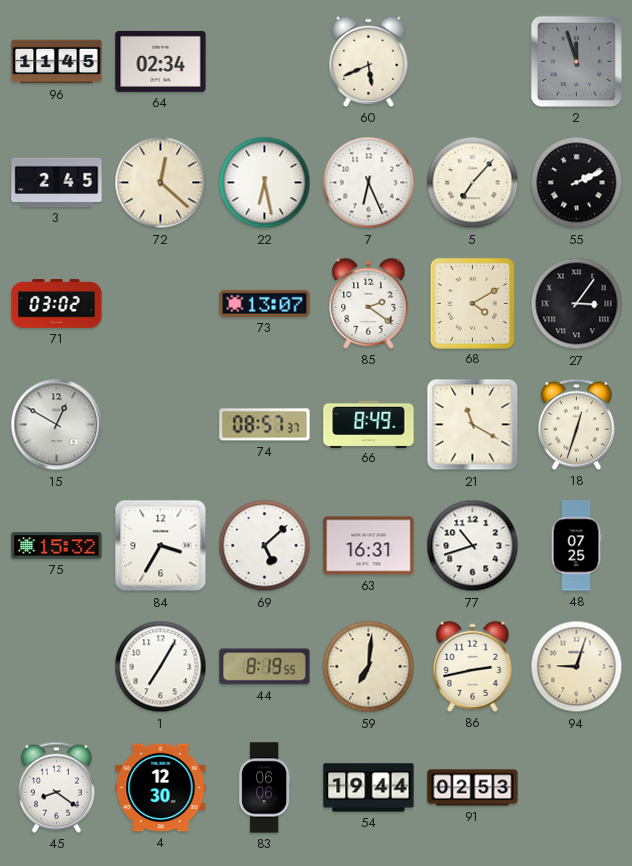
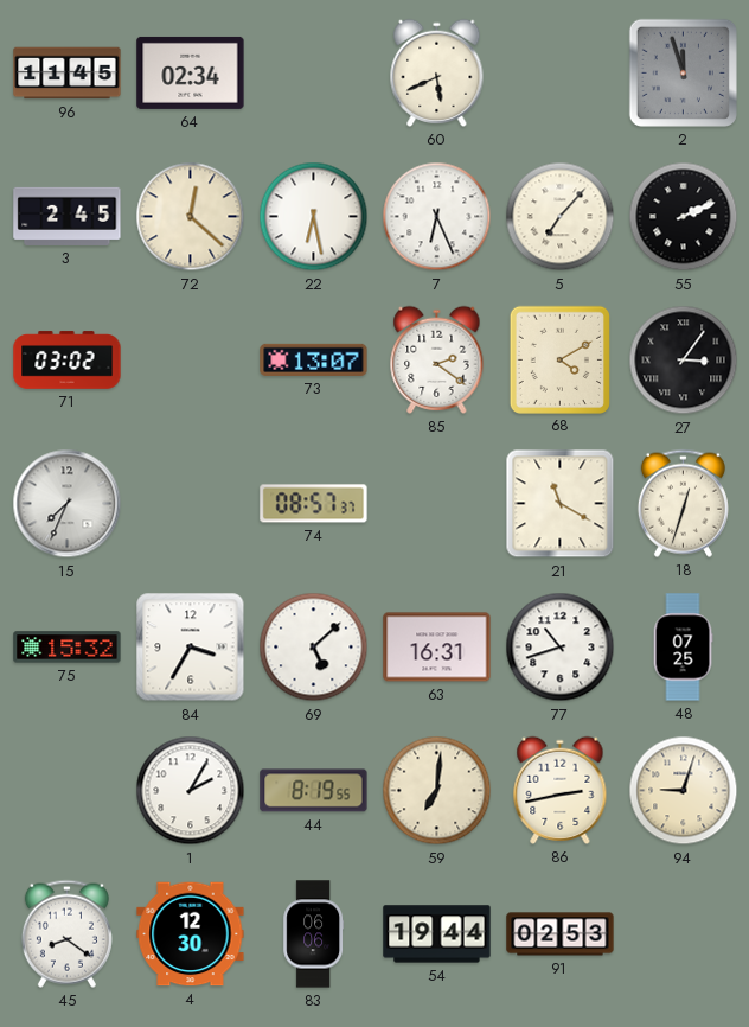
15: 12:50 -> 7:34 (68, 504)
66: 8:49 -> none (369, 424)
1: 7:05 -> 2:05 (191, 791)
